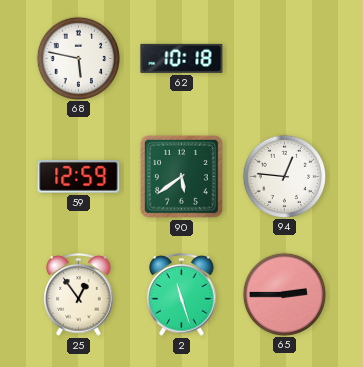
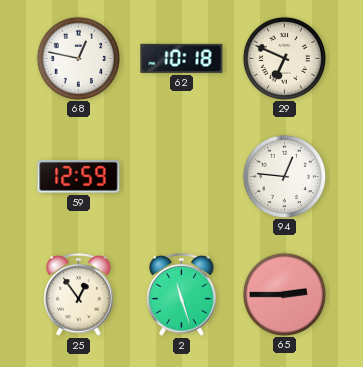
68: 5:47 -> 12:47 (78, 58)
29: none -> 6:49 (284, 58)
90: 5:39 -> none (181, 176)
